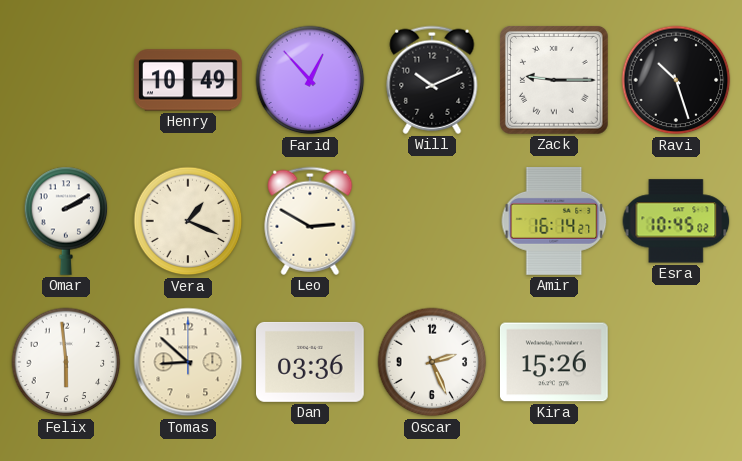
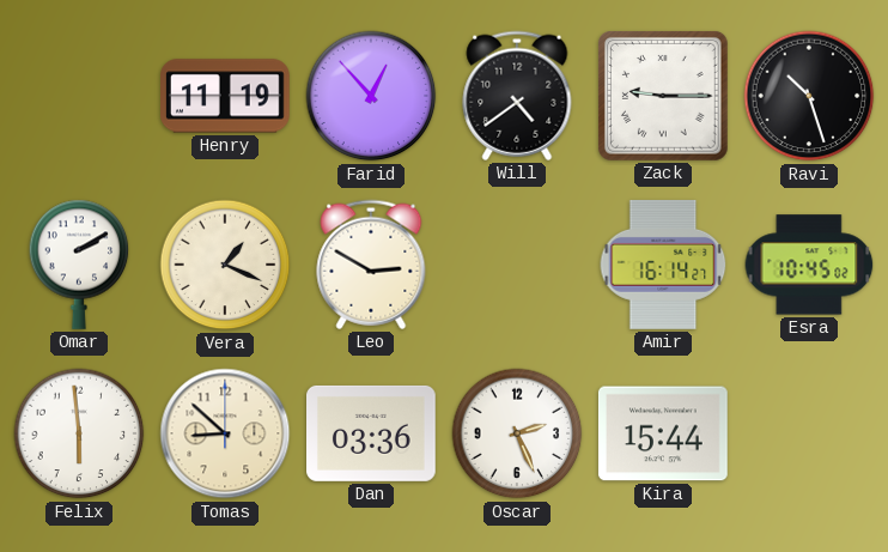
Henry: 10:49 -> 11:19 (226, 96)
Will: 10:11 -> 4:39 (517, 96)
Kira: 15:26 -> 15:44 (663, 433)
